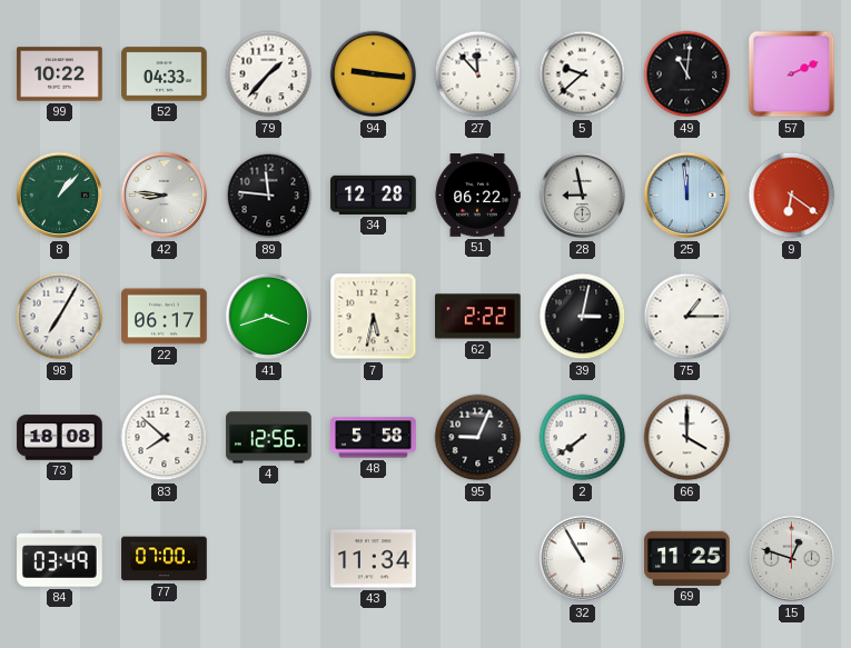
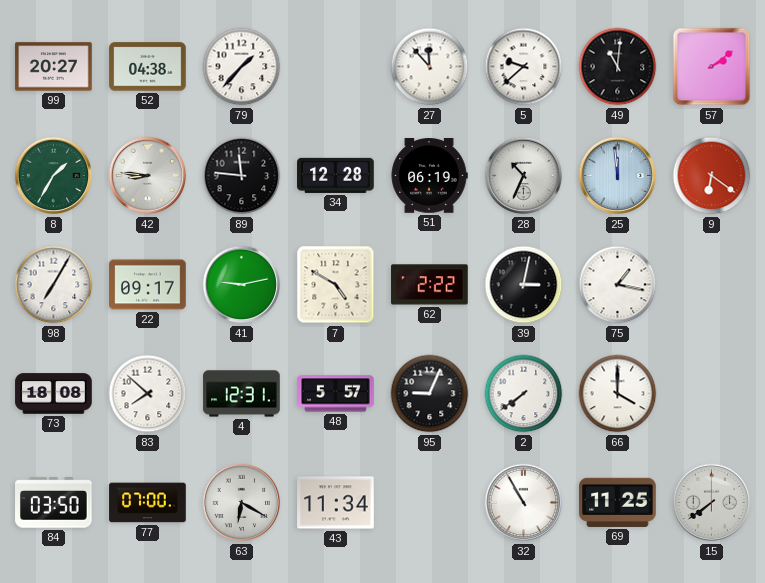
99: 10:22 -> 20:27 (54, 67)
52: 04:33 -> 04:38 (148, 67)
94: 9:16 -> none (374, 74)
57: 2:11 -> 2:09 (712, 67)
8: 1:07 -> 1:35 (54, 176)
51: 06:22 -> 06:19 (429, 176)
28: 8:58 -> 10:34 (524, 176)
22: 06:17 -> 09:17 (148, 285)
41: 3:42 -> 9:13 (242, 285)
7: 5:32 -> 4:50 (336, 285)
75: 1:15 -> 1:17 (618, 285)
4: 12:56 -> 12:31 (242, 394)
48: 5:58 -> 5:57 (336, 394)
84: 03:49 -> 03:50 (54, 503)
63: none -> 6:20 (242, 503)
15: 12:48 -> 7:39 (712, 503)
